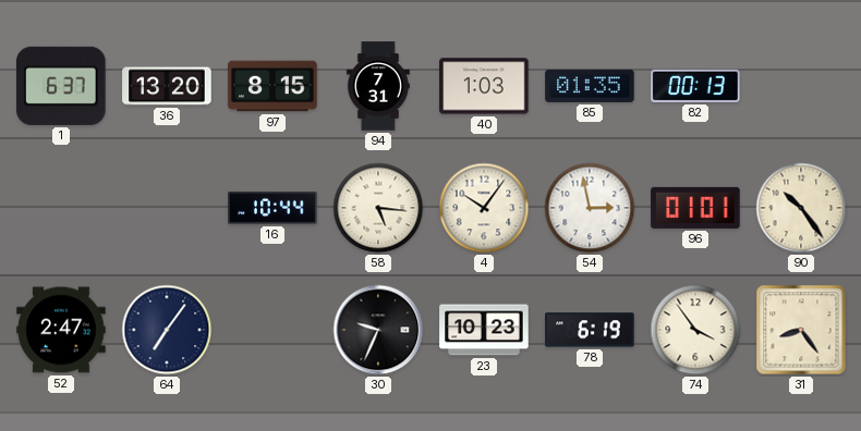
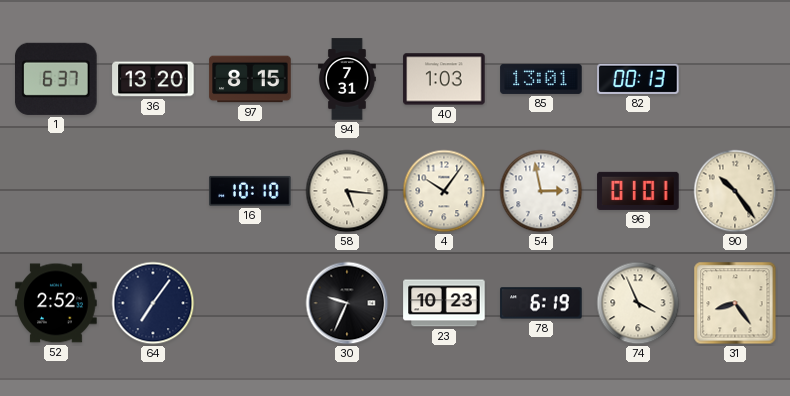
85: 01:35 -> 13:01 (541, 79)
16: 10:44 -> 10:10 (250, 191)
52: 2:47 -> 2:52 (56, 303)
74: 3:54 -> 3:56 (638, 303)
